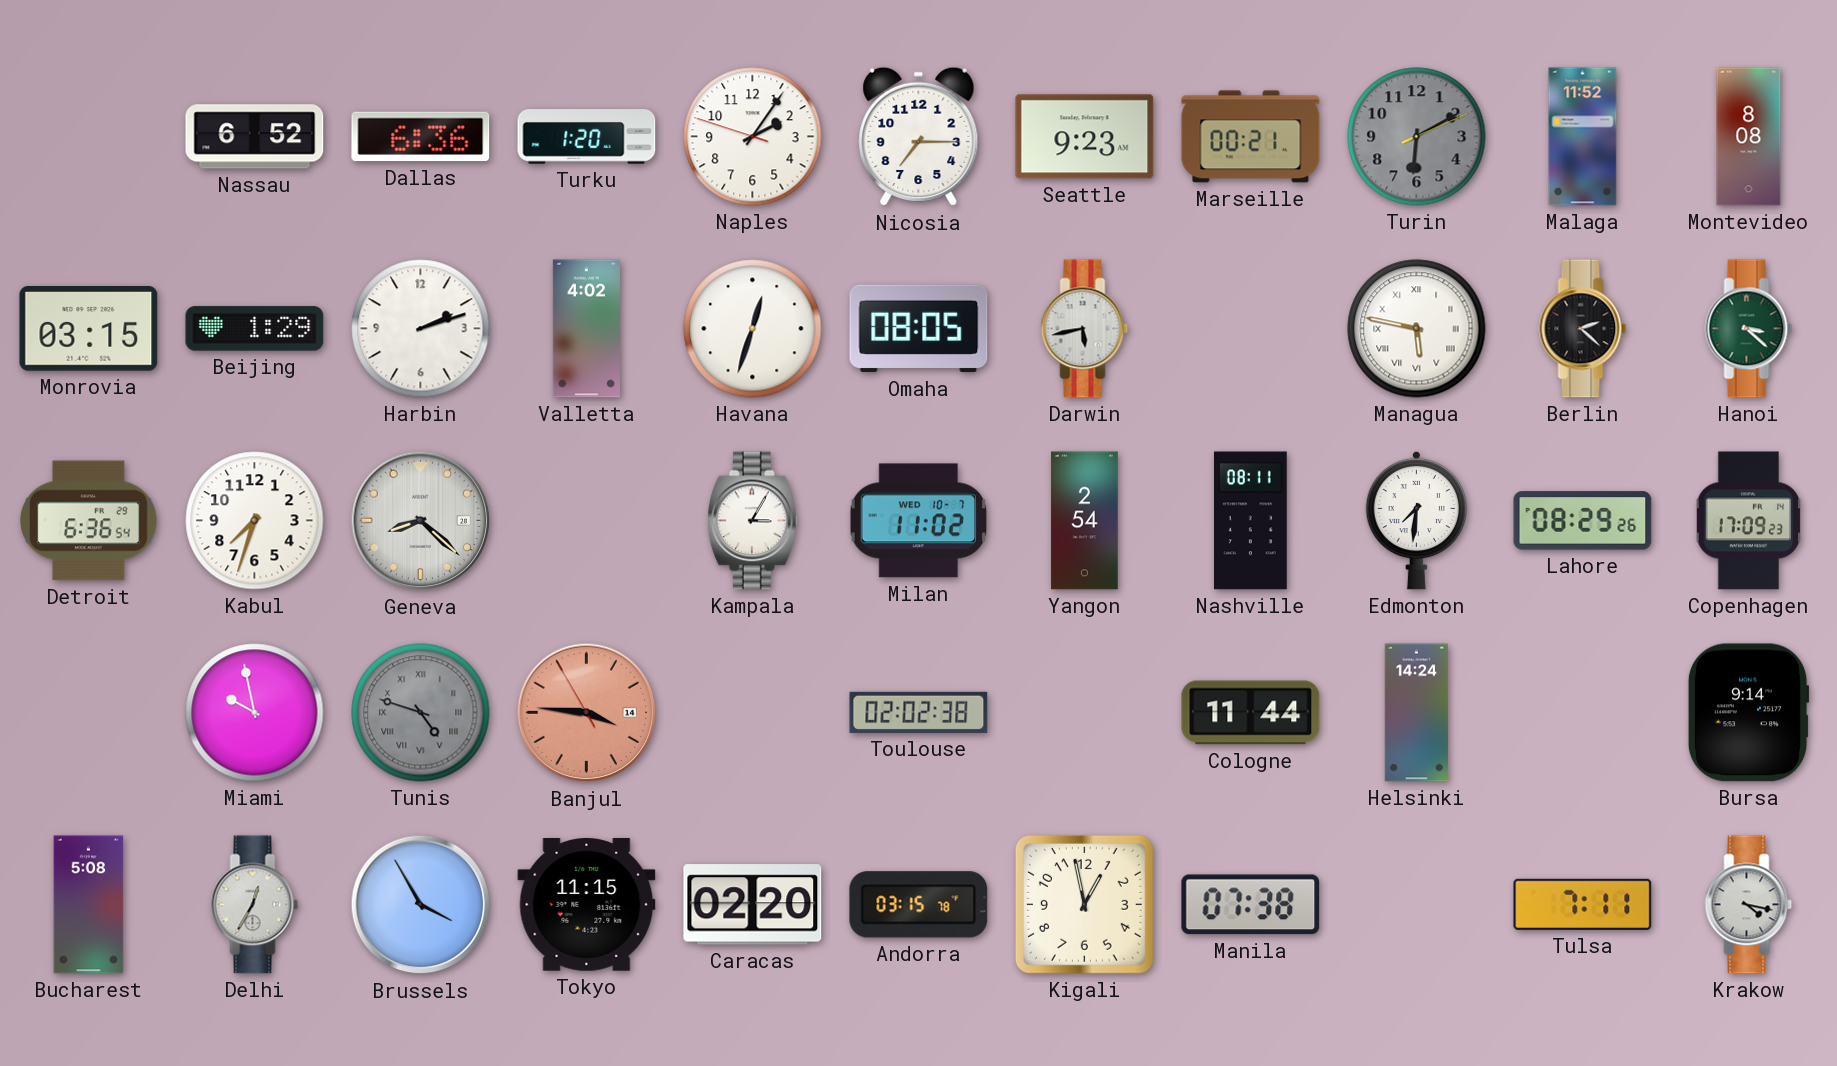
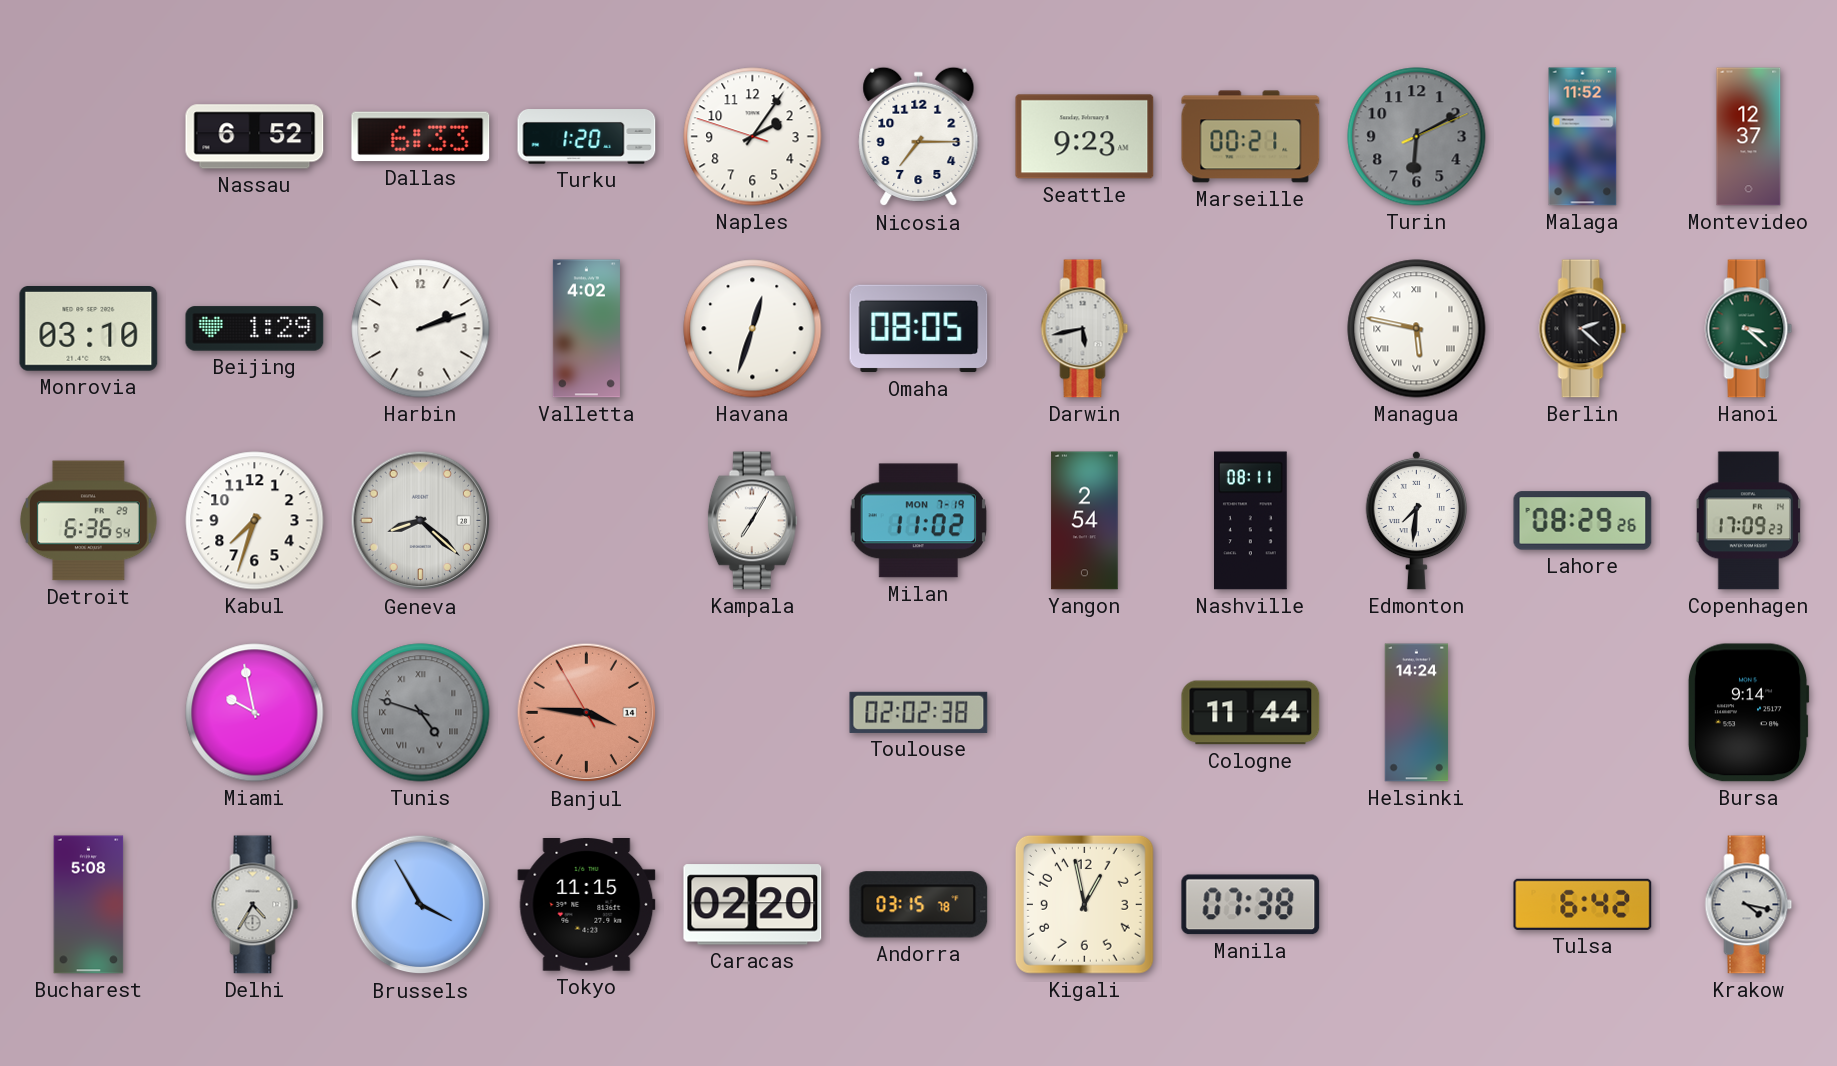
Dallas: 6:36 -> 6:33 (421, 137)
Montevideo: 8:08 -> 12:37 (1749, 137)
Monrovia: 03:15 -> 03:10 (89, 329)
Kampala: 3:05 -> 7:05 (752, 521)
Milan date: WED 10-7 -> MON 7-19 (918, 521)
Delhi: 12:35 -> 4:35 (255, 905)
Tulsa: 7:11 -> 6:42 (1583, 904)
